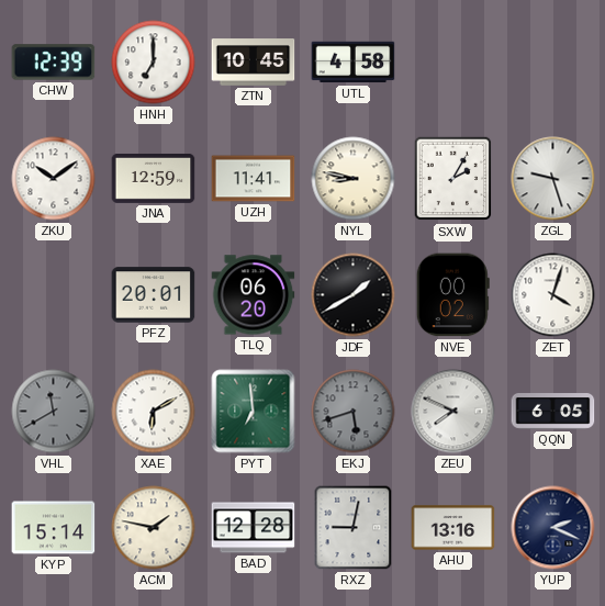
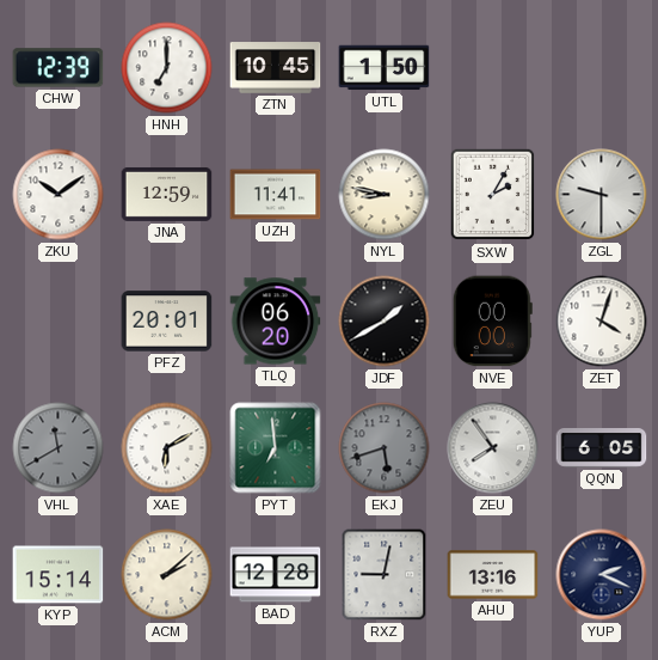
UTL: 4:58 -> 1:50 (385, 68)
ZGL: 9:27 -> 9:30 (602, 195)
NVE: 00:02 -> 00:00 (492, 322)
ZEU: 7:49 -> 7:54 (493, 448)
ACM: 1:47 -> 2:08 (167, 575)
